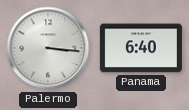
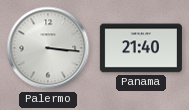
Panama: 6:40 -> 21:40 (141, 48)
